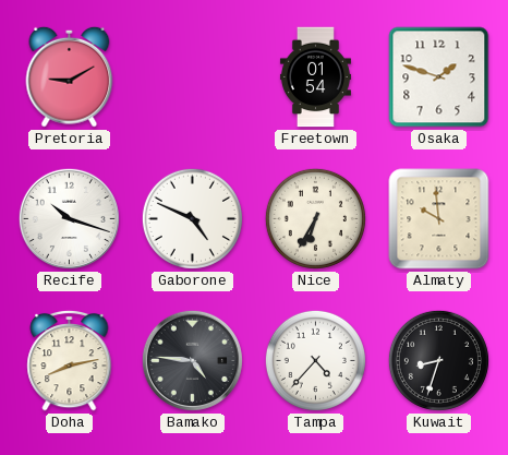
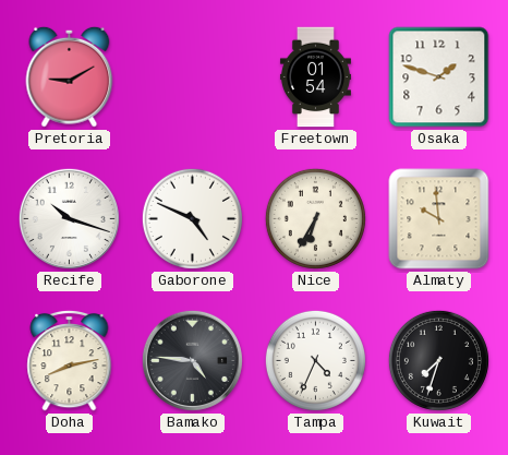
Tampa: 4:37 -> 4:34 (315, 360)
Kuwait: 8:33 -> 7:33 (438, 360)
